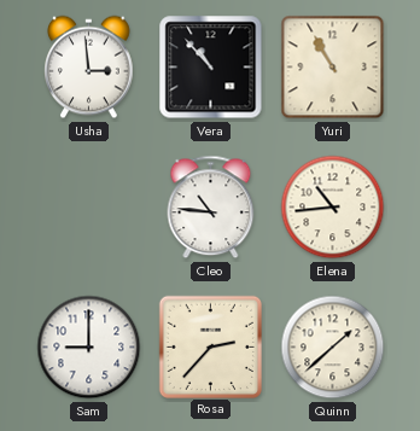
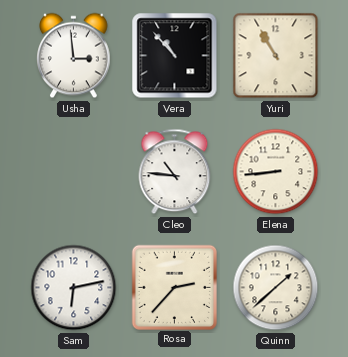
Elena: 10:44 -> 8:44 (276, 172)
Sam: 9:00 -> 6:13 (74, 288)
